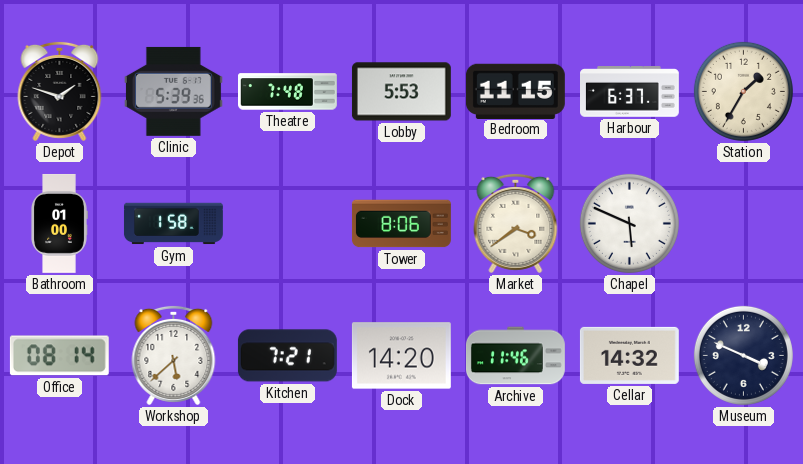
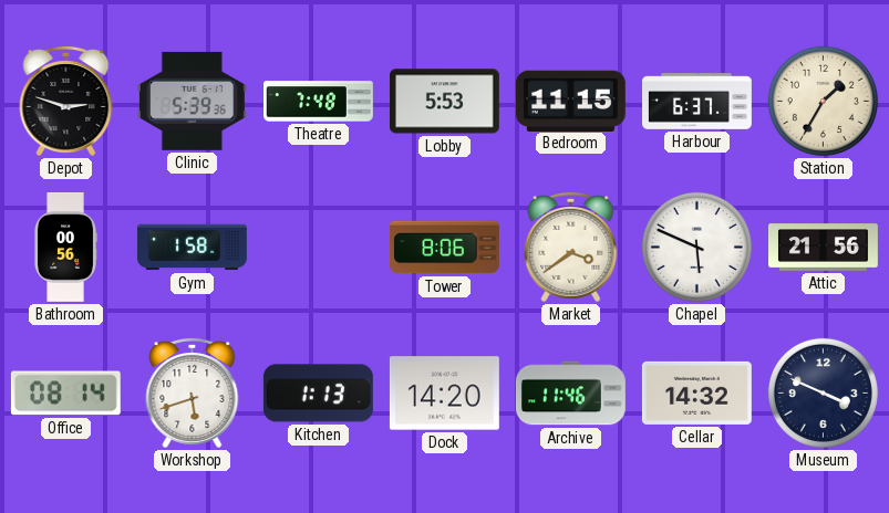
Depot: 1:48 -> 2:48 (66, 101)
Bathroom: 01:00 -> 00:56 (65, 247)
Attic: none -> 21:56 (824, 248)
Workshop: 5:38 -> 5:42 (193, 392)
Kitchen: 7:21 -> 1:13 (318, 394)
